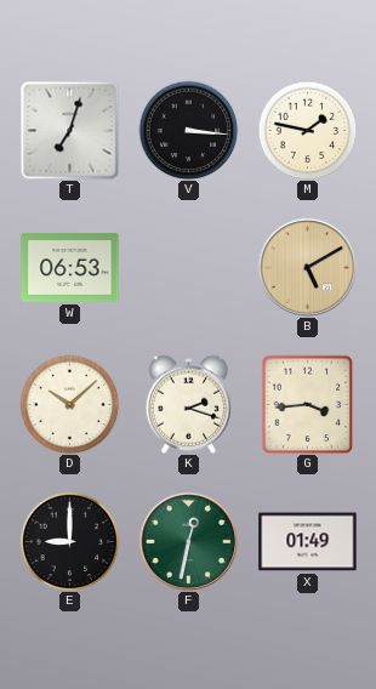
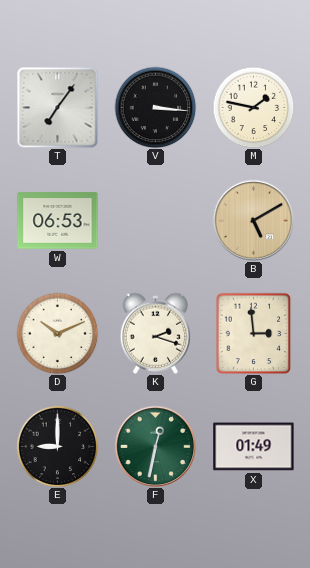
T: 7:03 -> 7:06 (57, 107)
D: 10:08 -> 10:11 (57, 333)
G: 3:44 -> 2:59 (254, 333)
